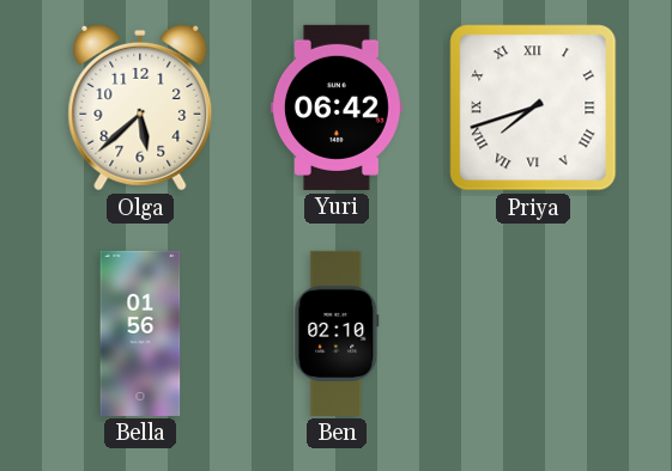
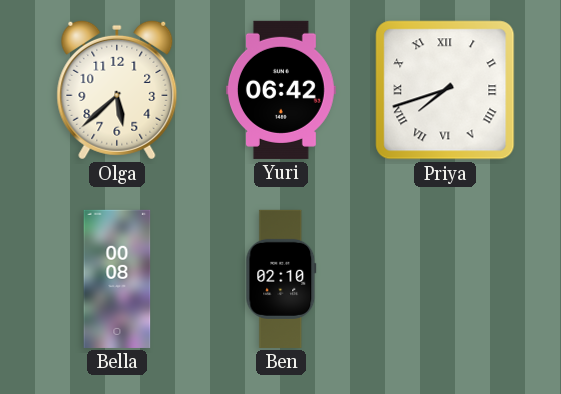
Bella: 01:56 -> 00:08 (117, 279)
